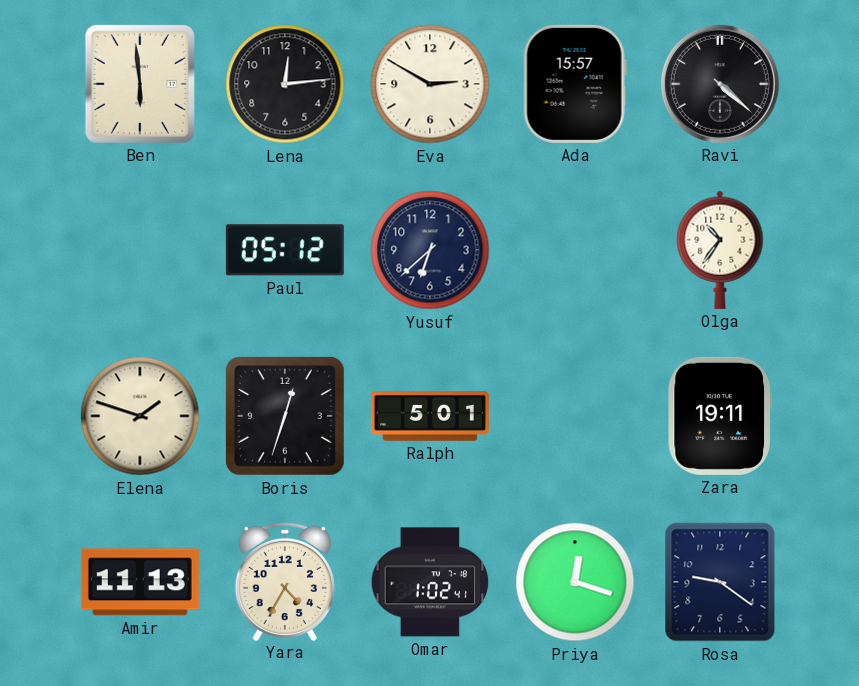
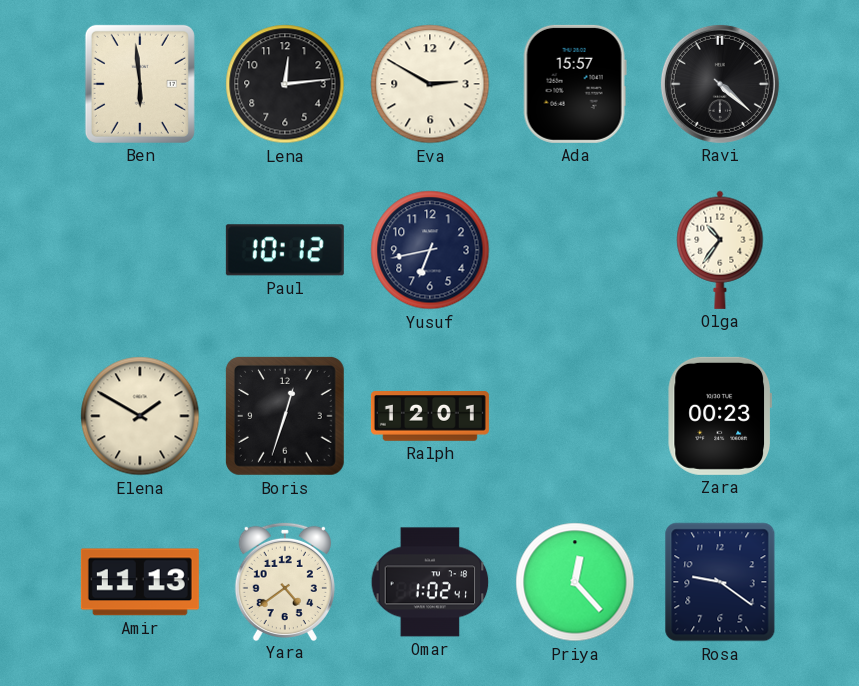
Paul: 05:12 -> 10:12 (285, 250)
Yusuf: 6:38 -> 6:43 (430, 250)
Elena: 1:48 -> 1:50 (140, 416)
Ralph: 5:01 -> 12:01 (430, 416)
Zara: 19:11 -> 00:23 (719, 416)
Yara: 4:35 -> 4:39 (285, 581)
Priya: 12:18 -> 12:23 (575, 582)
